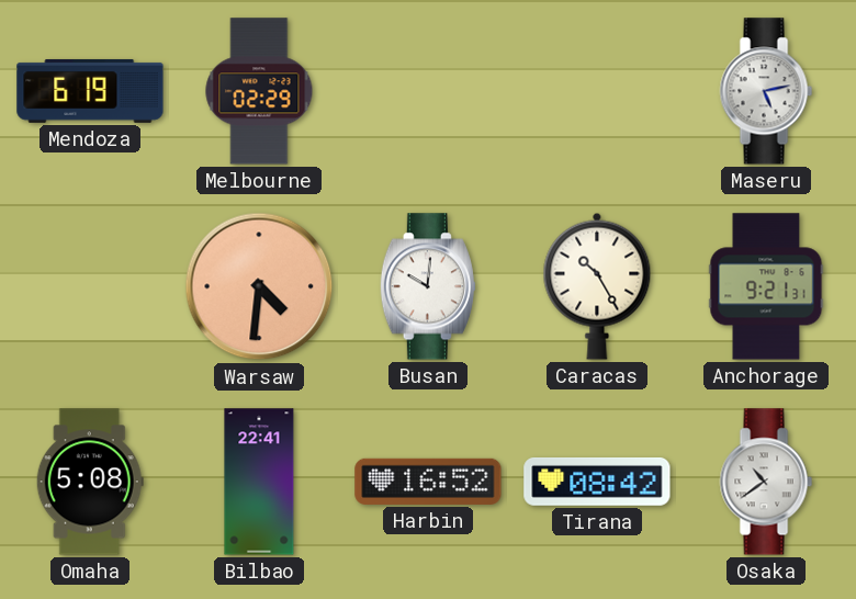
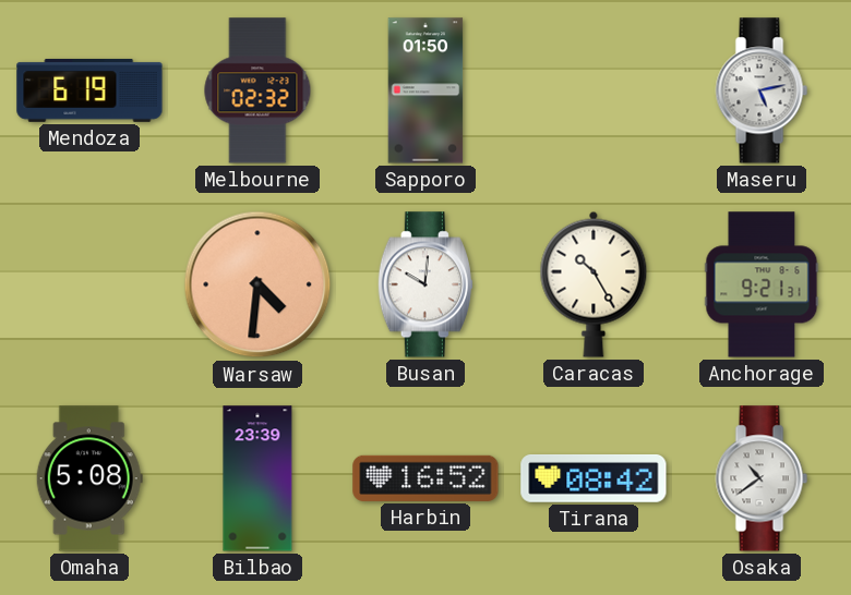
Melbourne: 02:29 -> 02:32 (257, 90)
Sapporo: none -> 01:50 (425, 90)
Bilbao: 22:41 -> 23:39 (257, 478)
